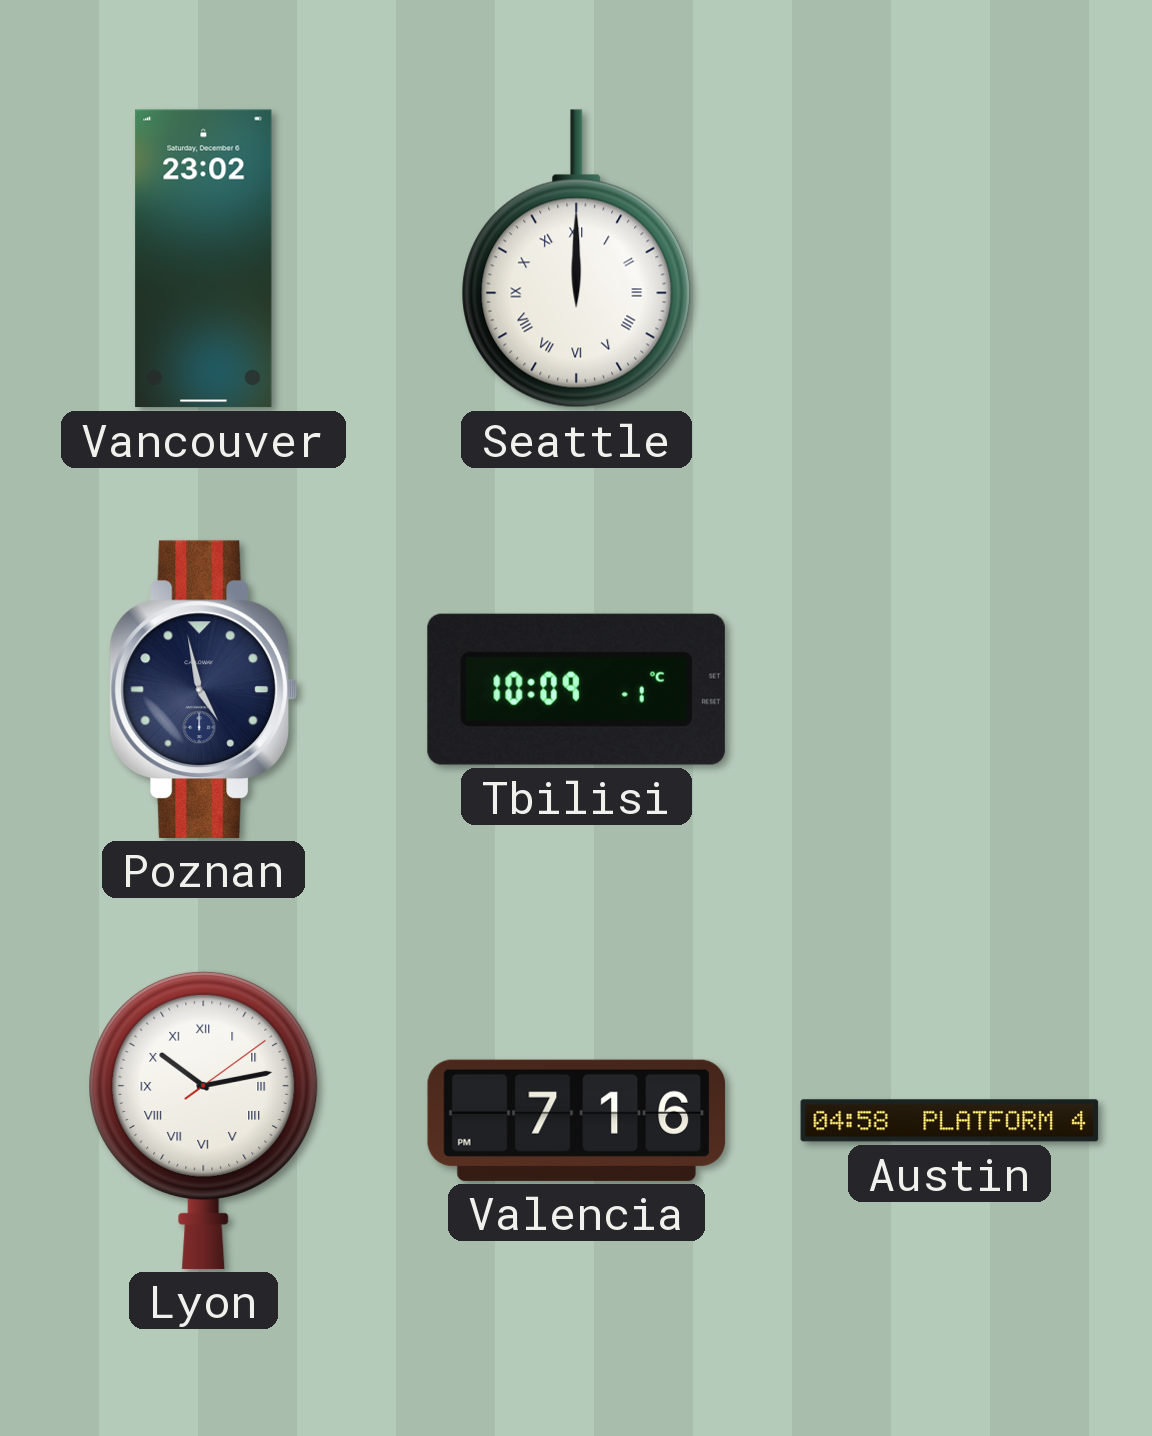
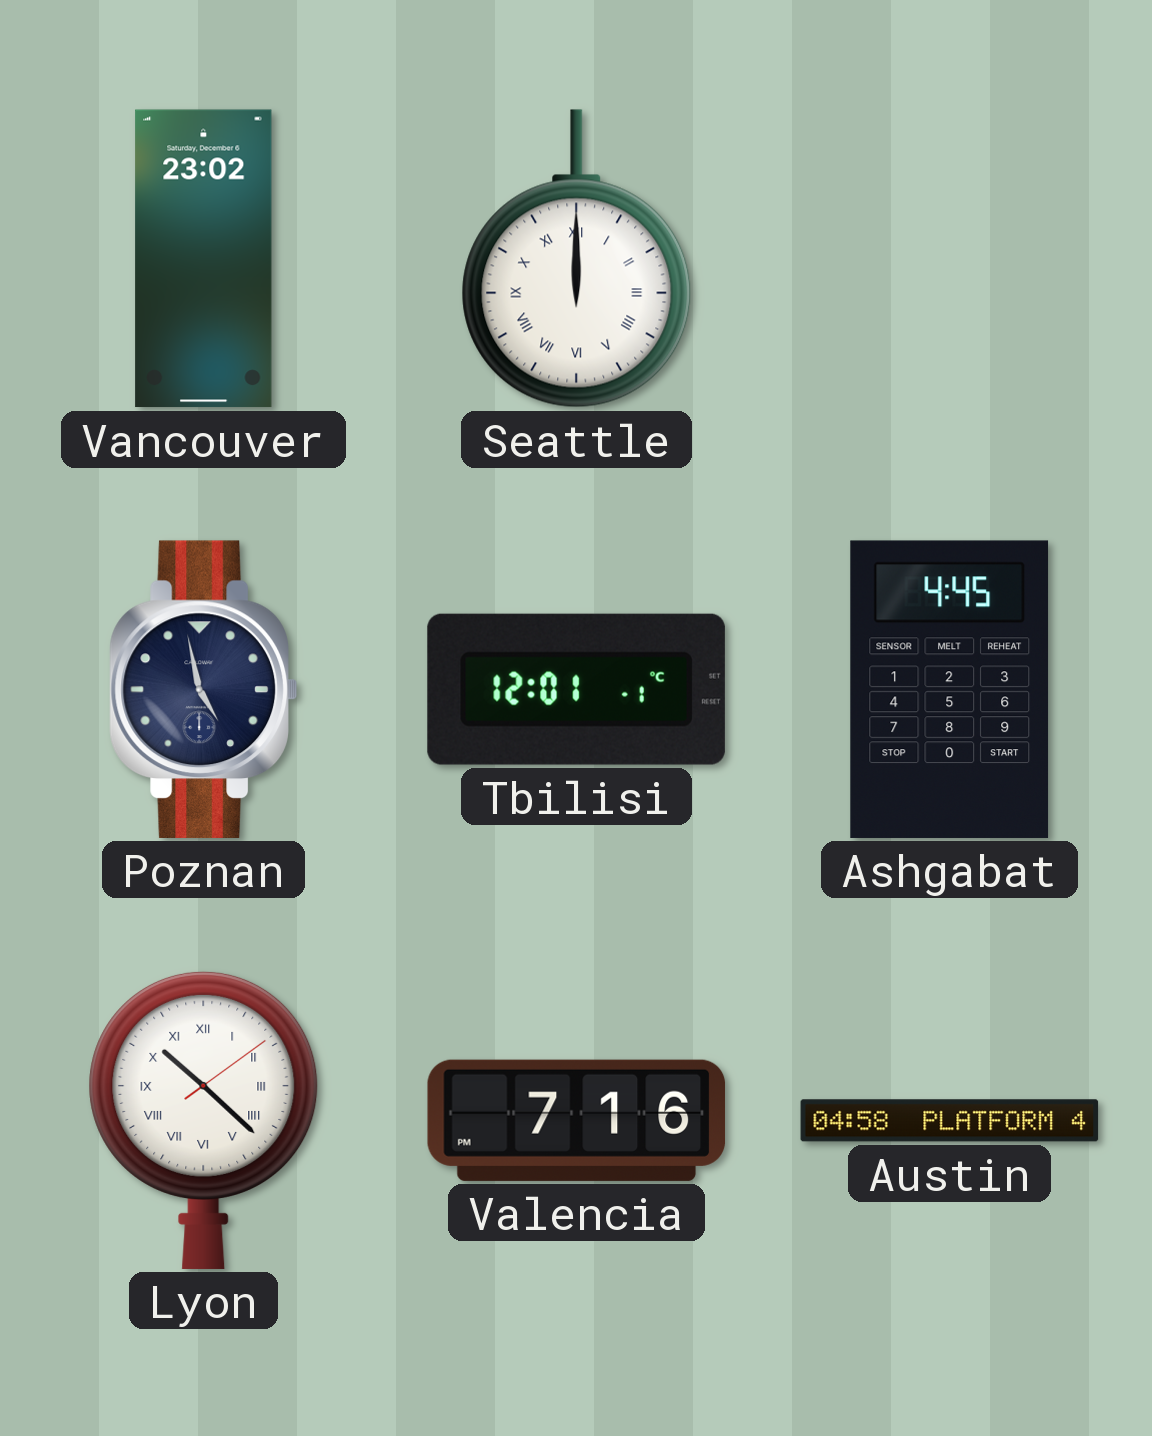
Tbilisi: 10:09 -> 12:01 (576, 689)
Ashgabat: none -> 4:45 (950, 689)
Lyon: 10:13 -> 10:22 (204, 1120)
